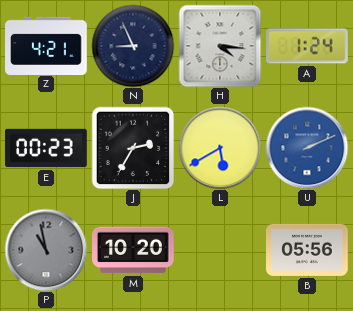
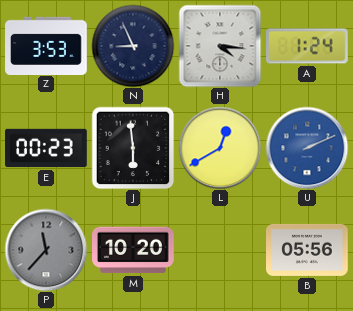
Z: 4:21 -> 3:53 (46, 45)
J: 2:35 -> 5:59 (133, 148)
L: 5:40 -> 12:40 (220, 148)
P: 10:58 -> 11:37 (46, 250)
